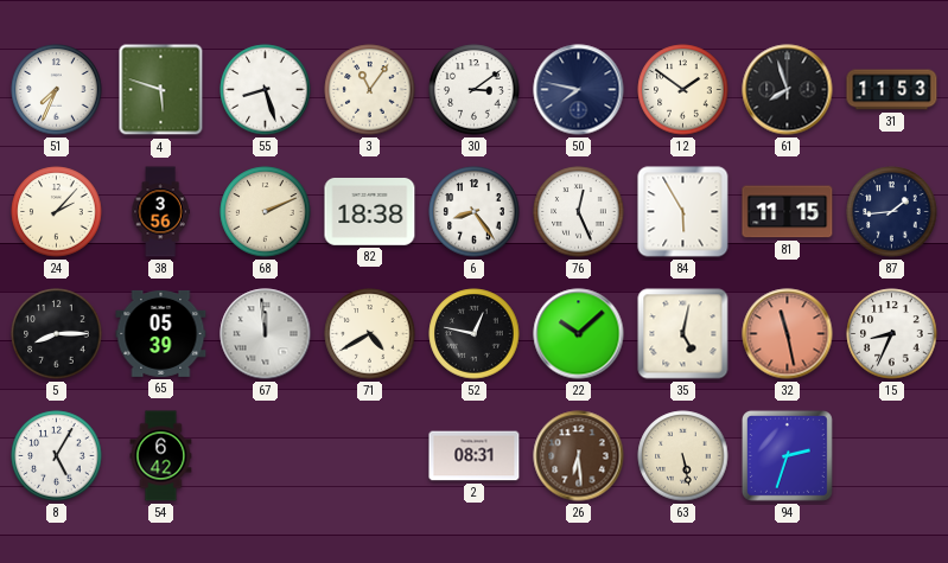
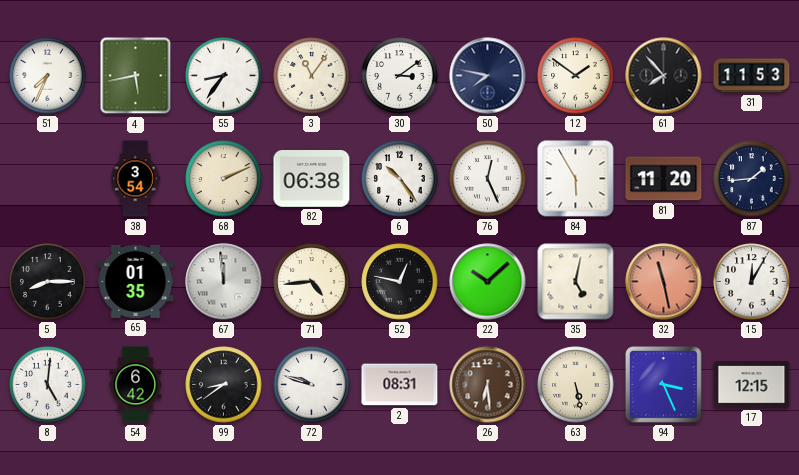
4: 5:48 -> 5:43 (136, 76)
55: 8:27 -> 8:36 (224, 76)
61: 7:57 -> 7:53 (664, 76)
24: 2:07 -> none (57, 212)
38: 3:56 -> 3:54 (135, 179)
82: 18:38 -> 06:38 (312, 179)
6: 8:24 -> 10:24 (400, 179)
81: 11:15 -> 11:20 (664, 179)
65: 05:39 -> 01:35 (136, 281)
71: 4:40 -> 4:44 (312, 282)
15: 8:34 -> 12:05 (752, 282)
8: 5:05 -> 5:01 (48, 385)
99: none -> 8:39 (224, 385)
72: none -> 9:48 (312, 385)
94: 2:33 -> 3:26 (663, 384)
17: none -> 12:15 (752, 385)
